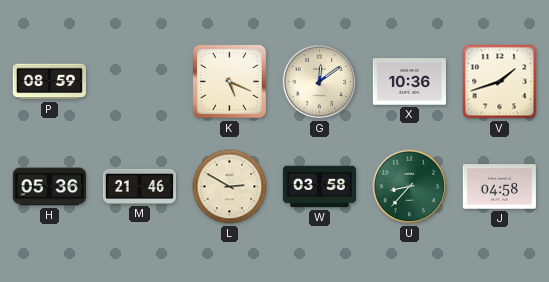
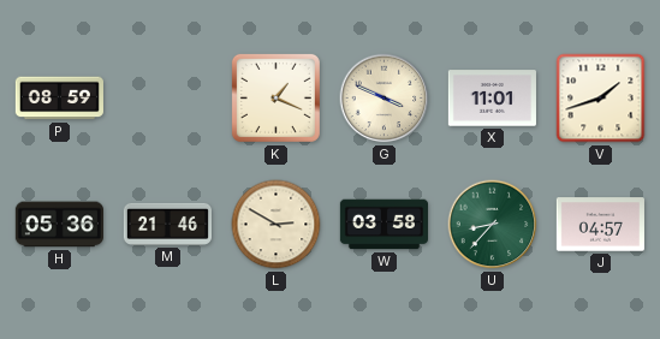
K: 5:19 -> 1:19 (275, 97)
G: 12:09 -> 3:49 (385, 99)
X: 10:36 -> 11:01 (492, 99)
J: 04:58 -> 04:57 (600, 225)
